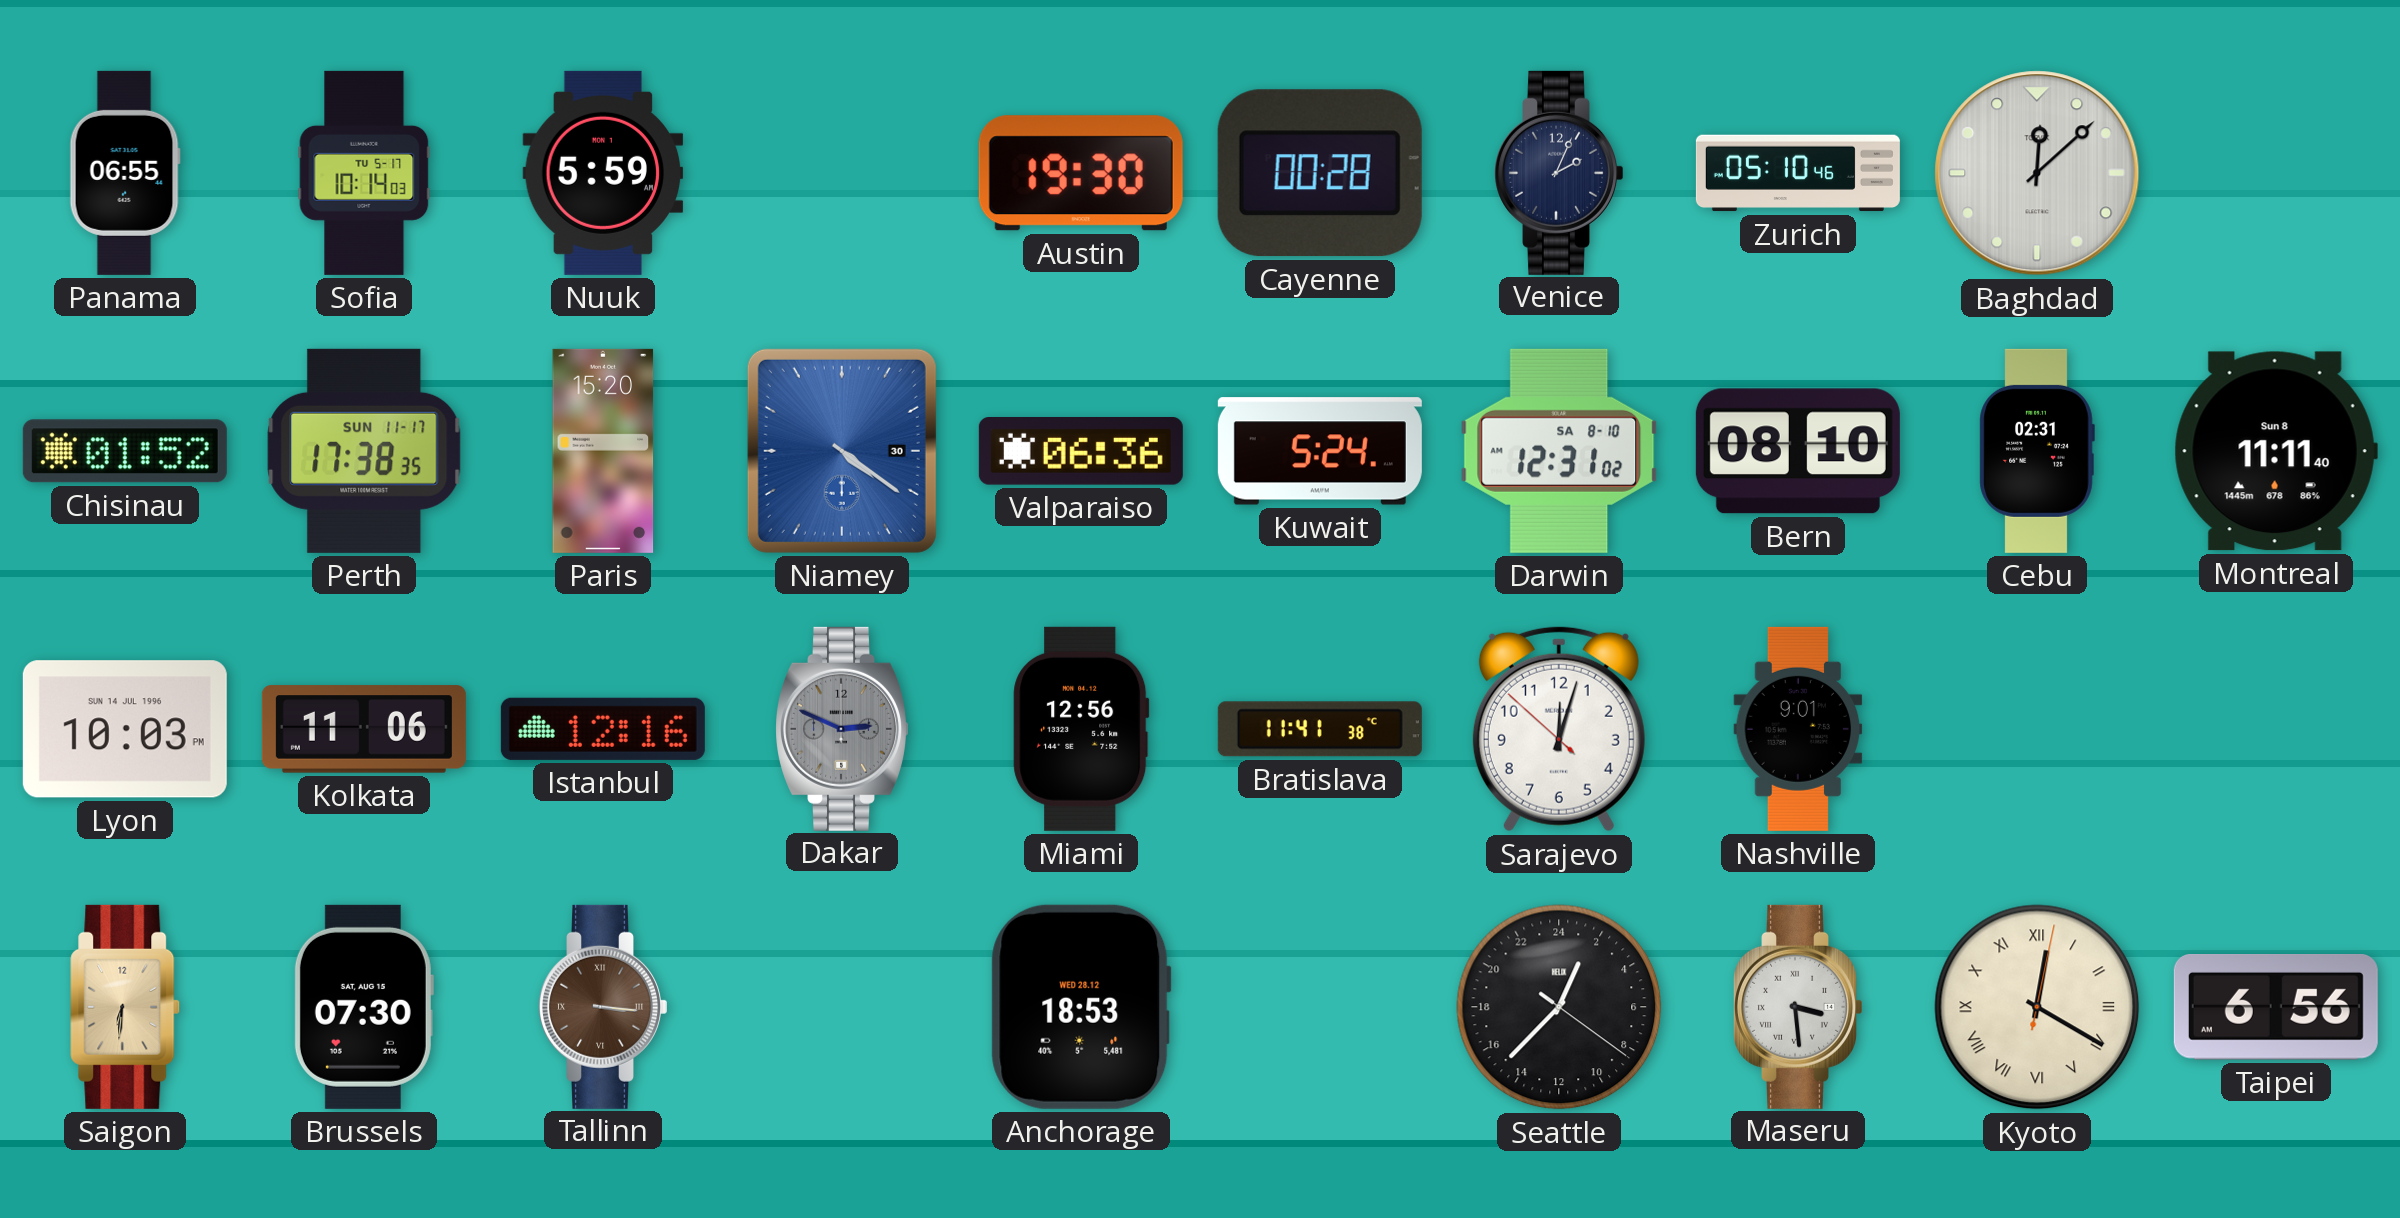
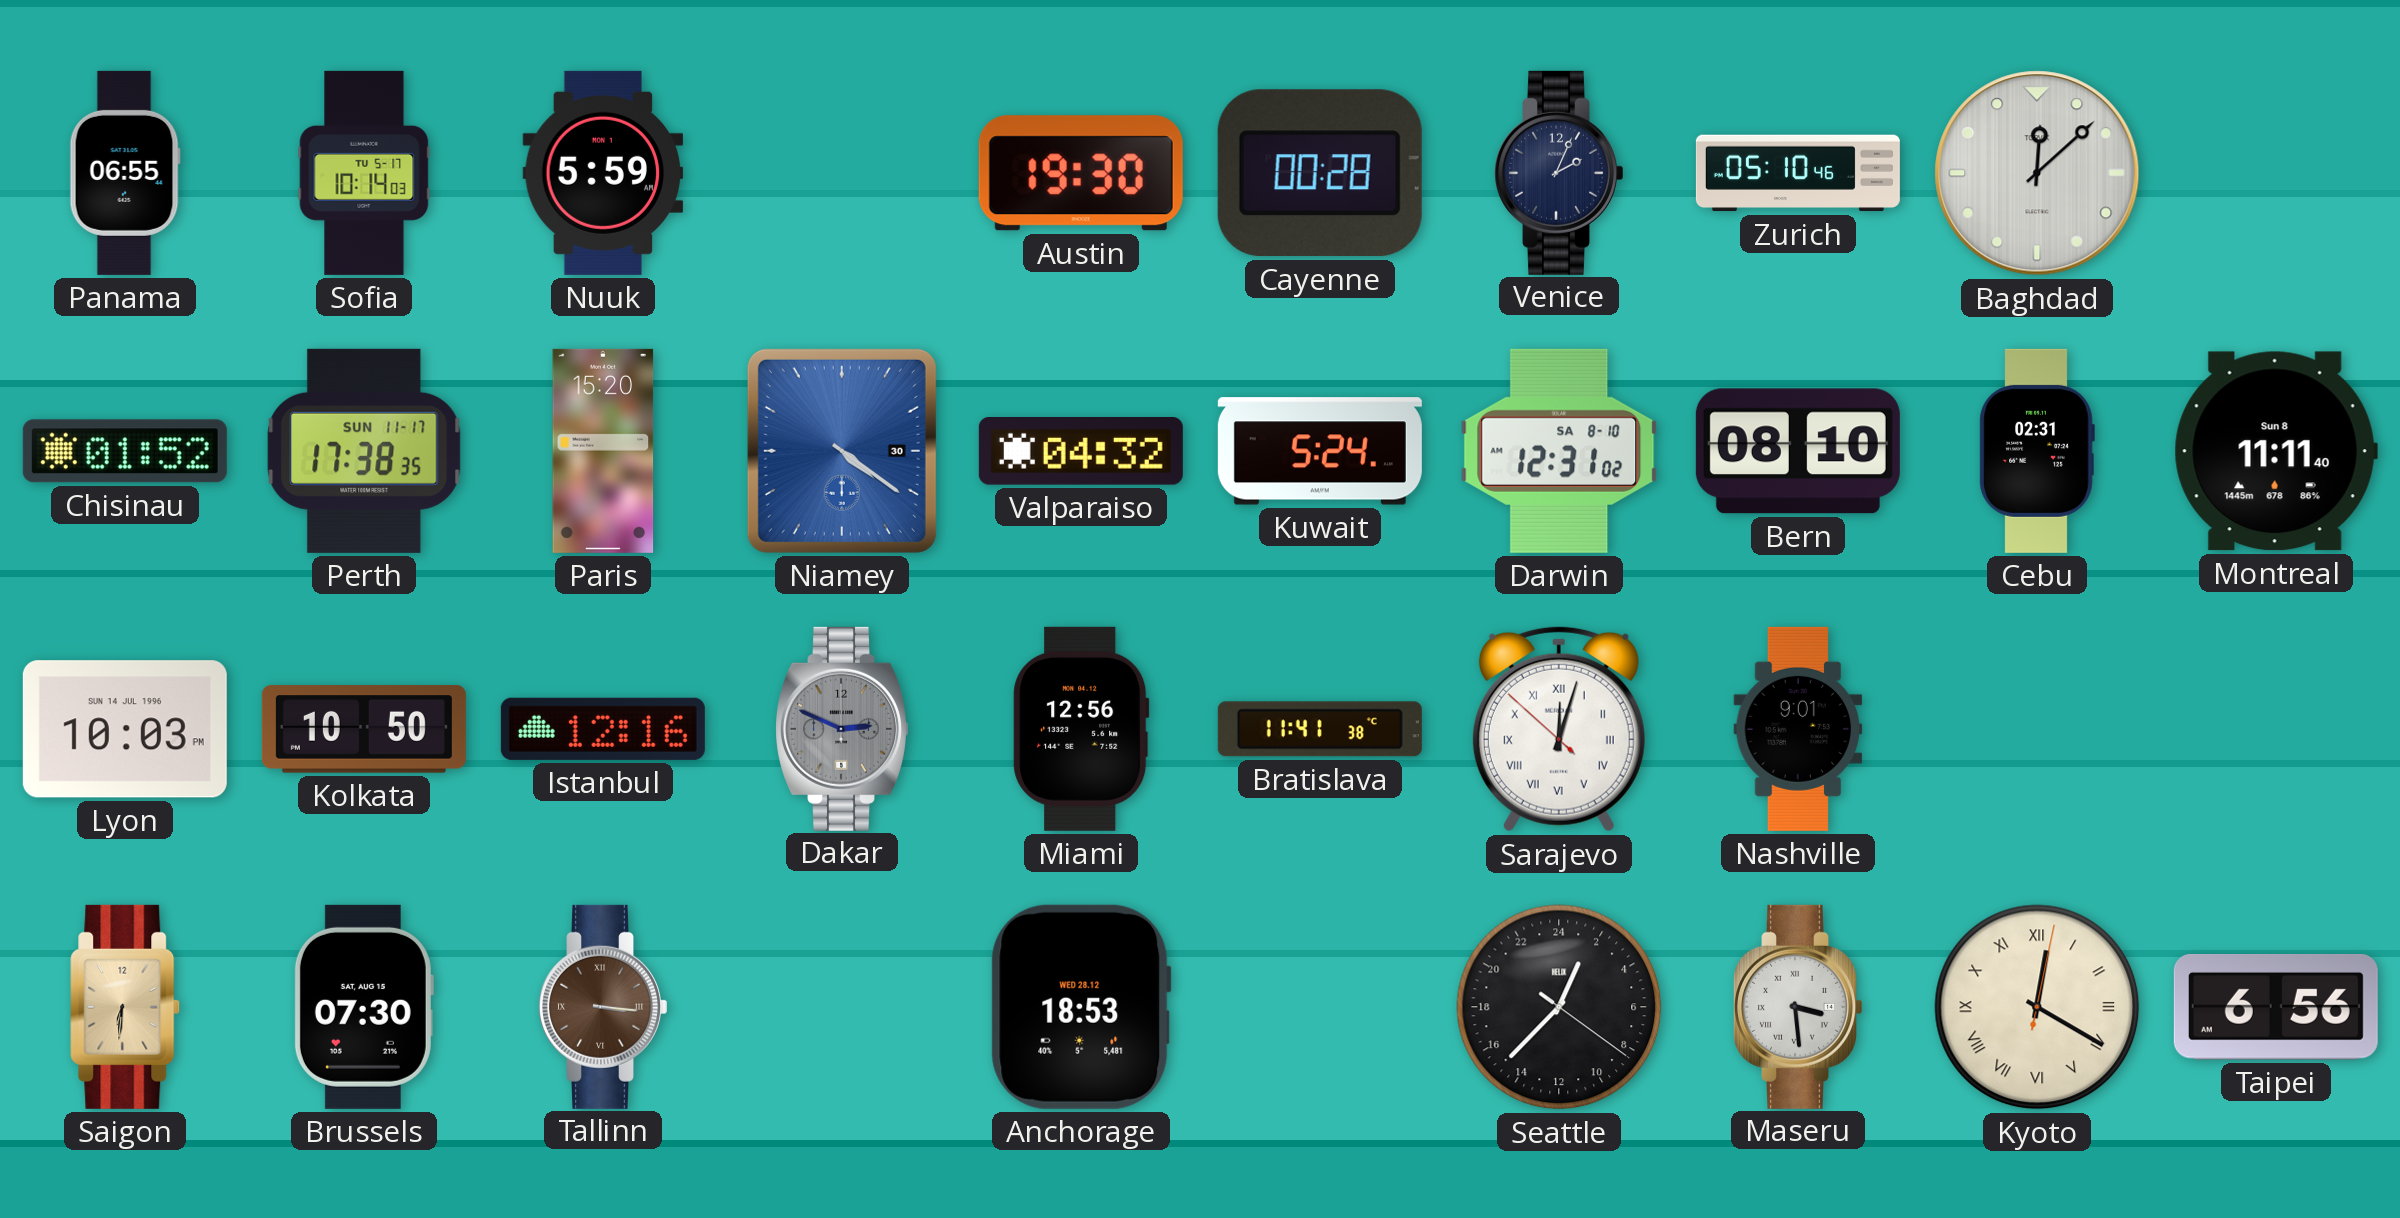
Valparaiso: 06:36 -> 04:32 (1081, 452)
Kolkata: 11:06 -> 10:50 (364, 729)
Sarajevo numerals: Arabic -> Roman (1559, 729)
